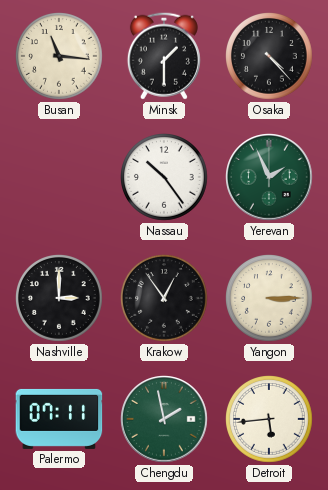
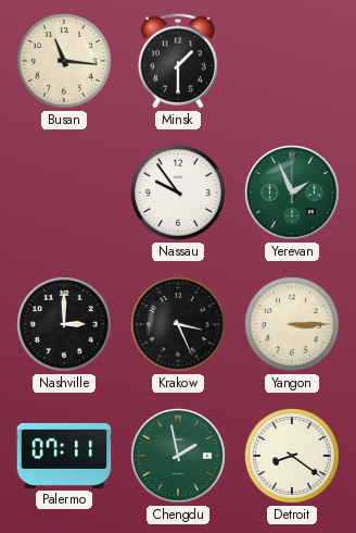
Osaka: 4:23 -> none (270, 57)
Nassau: 10:24 -> 9:54 (179, 194)
Krakow: 12:54 -> 3:26 (179, 325)
Detroit: 5:44 -> 8:21 (293, 457)
